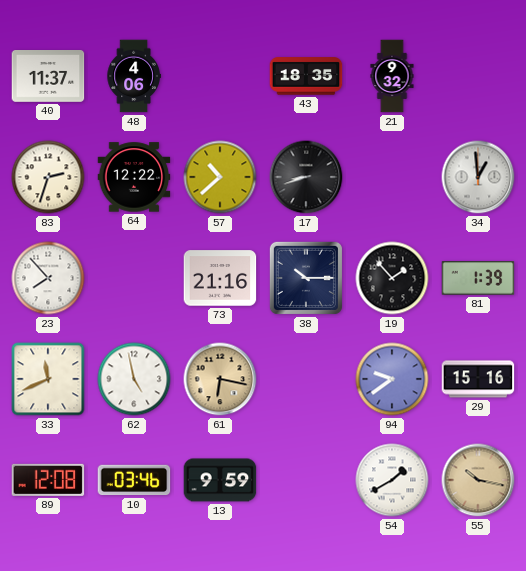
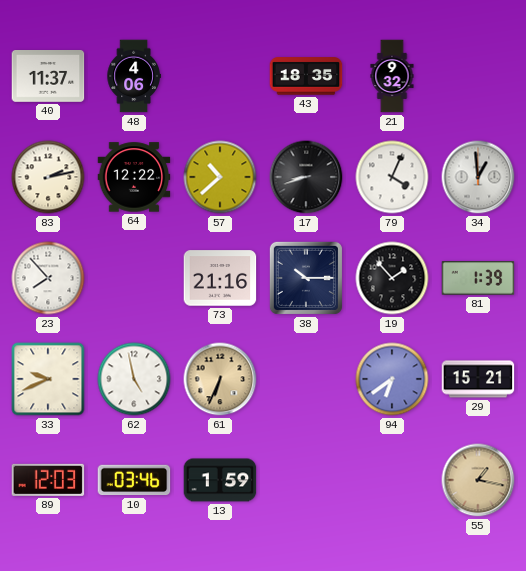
83: 2:33 -> 2:13 (48, 177)
79: none -> 4:04 (392, 177)
33: 11:41 -> 9:41 (48, 379)
61: 6:17 -> 6:34 (220, 379)
94: 9:39 -> 6:39 (392, 379)
29: 15:16 -> 15:21 (478, 379)
89: 12:08 -> 12:03 (48, 480)
13: 9:59 -> 1:59 (220, 480)
54: 1:40 -> none (392, 480)
55: 10:17 -> 1:17 (478, 480)
